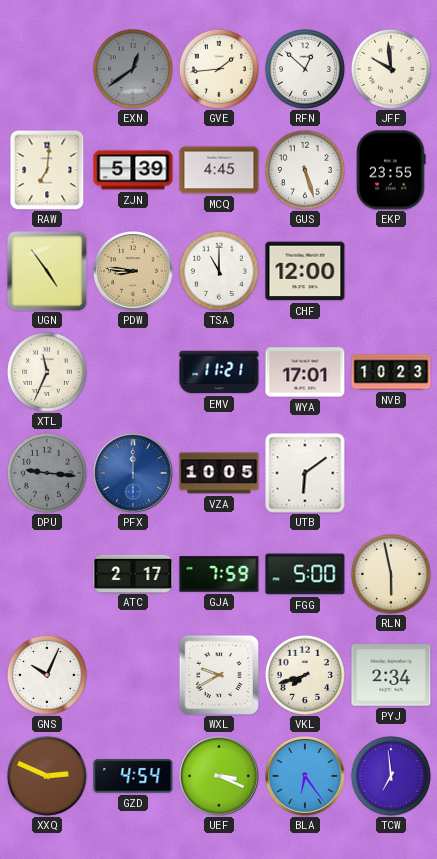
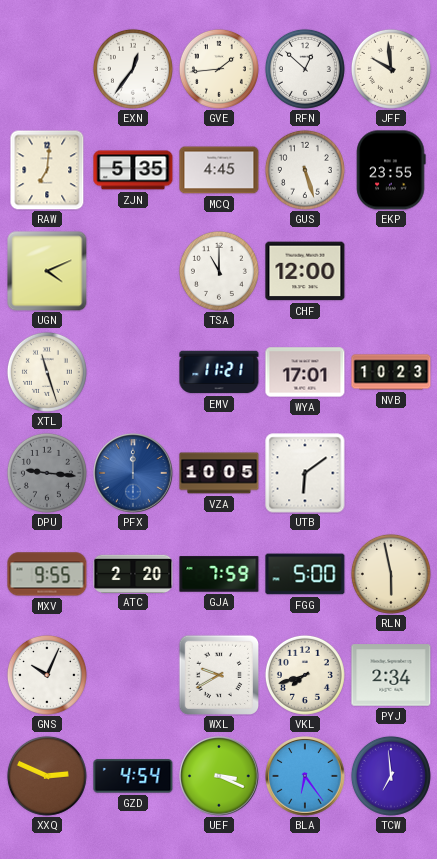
EXN: 12:39 -> 12:36 (133, 69)
EXN dial: grey -> white (133, 69)
ZJN: 5:39 -> 5:35 (133, 170)
UGN: 4:54 -> 4:11 (47, 271)
PDW: 8:46 -> none (133, 271)
XTL: 11:34 -> 11:27 (47, 372)
MXV: none -> 9:55 (47, 574)
ATC: 2:17 -> 2:20 (133, 573)
